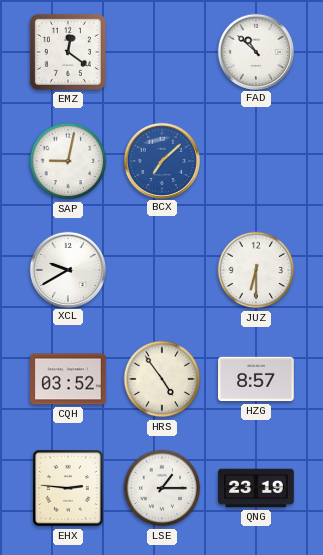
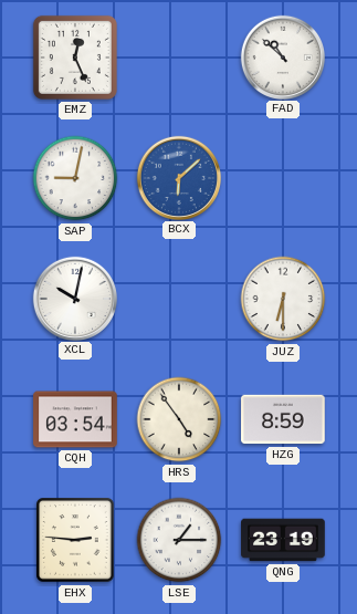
EMZ: 12:21 -> 12:26 (75, 58)
BCX: 7:08 -> 6:08 (178, 177)
XCL: 9:40 -> 10:02 (74, 298)
CQH: 03:52 -> 03:54 (75, 419)
HZG: 8:57 -> 8:59 (283, 419)
